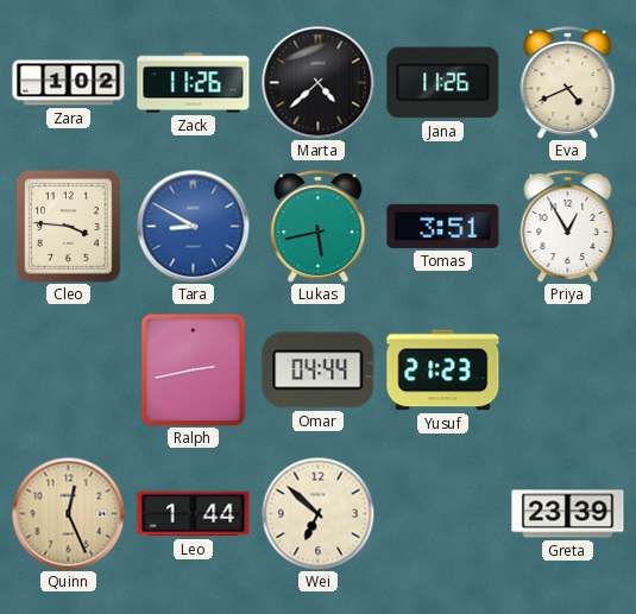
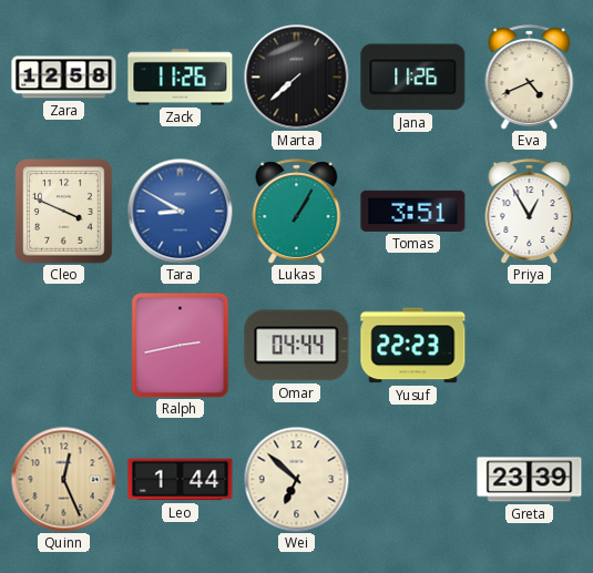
Zara: 1:02 -> 12:58 (64, 78)
Marta: 4:38 -> 7:38 (296, 76)
Cleo: 3:46 -> 3:49 (64, 212)
Lukas: 5:43 -> 1:05 (297, 212)
Yusuf: 21:23 -> 22:23 (413, 346)
